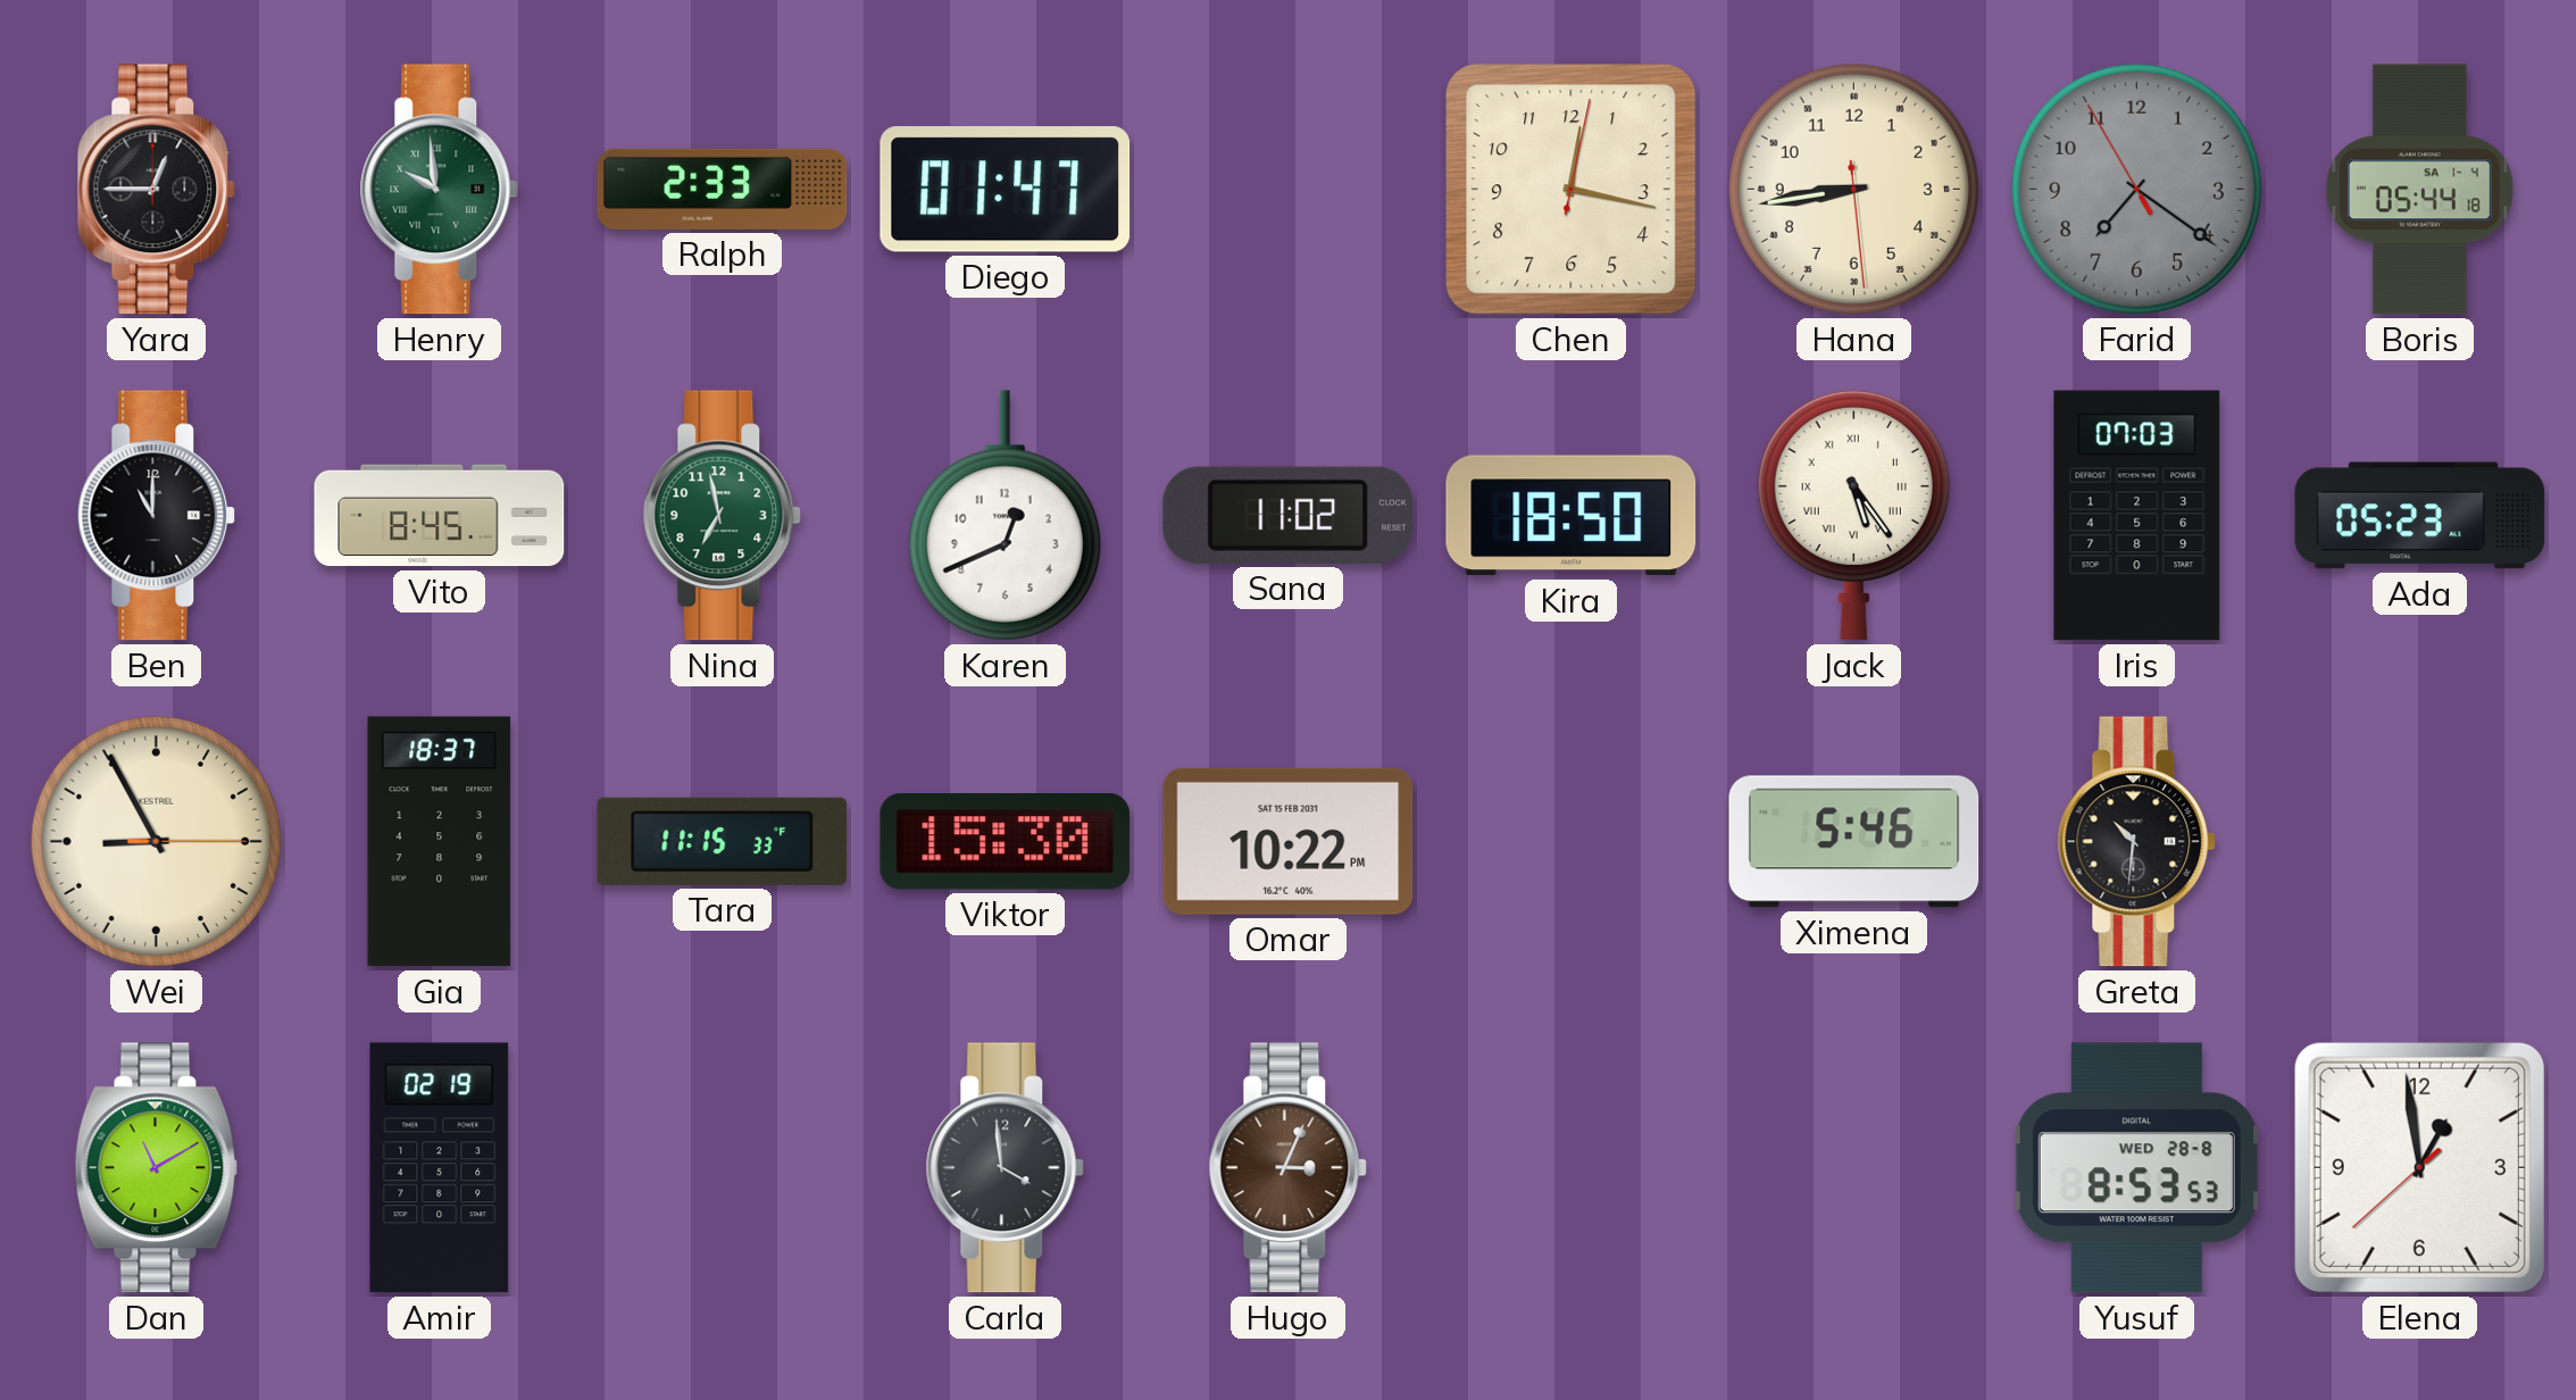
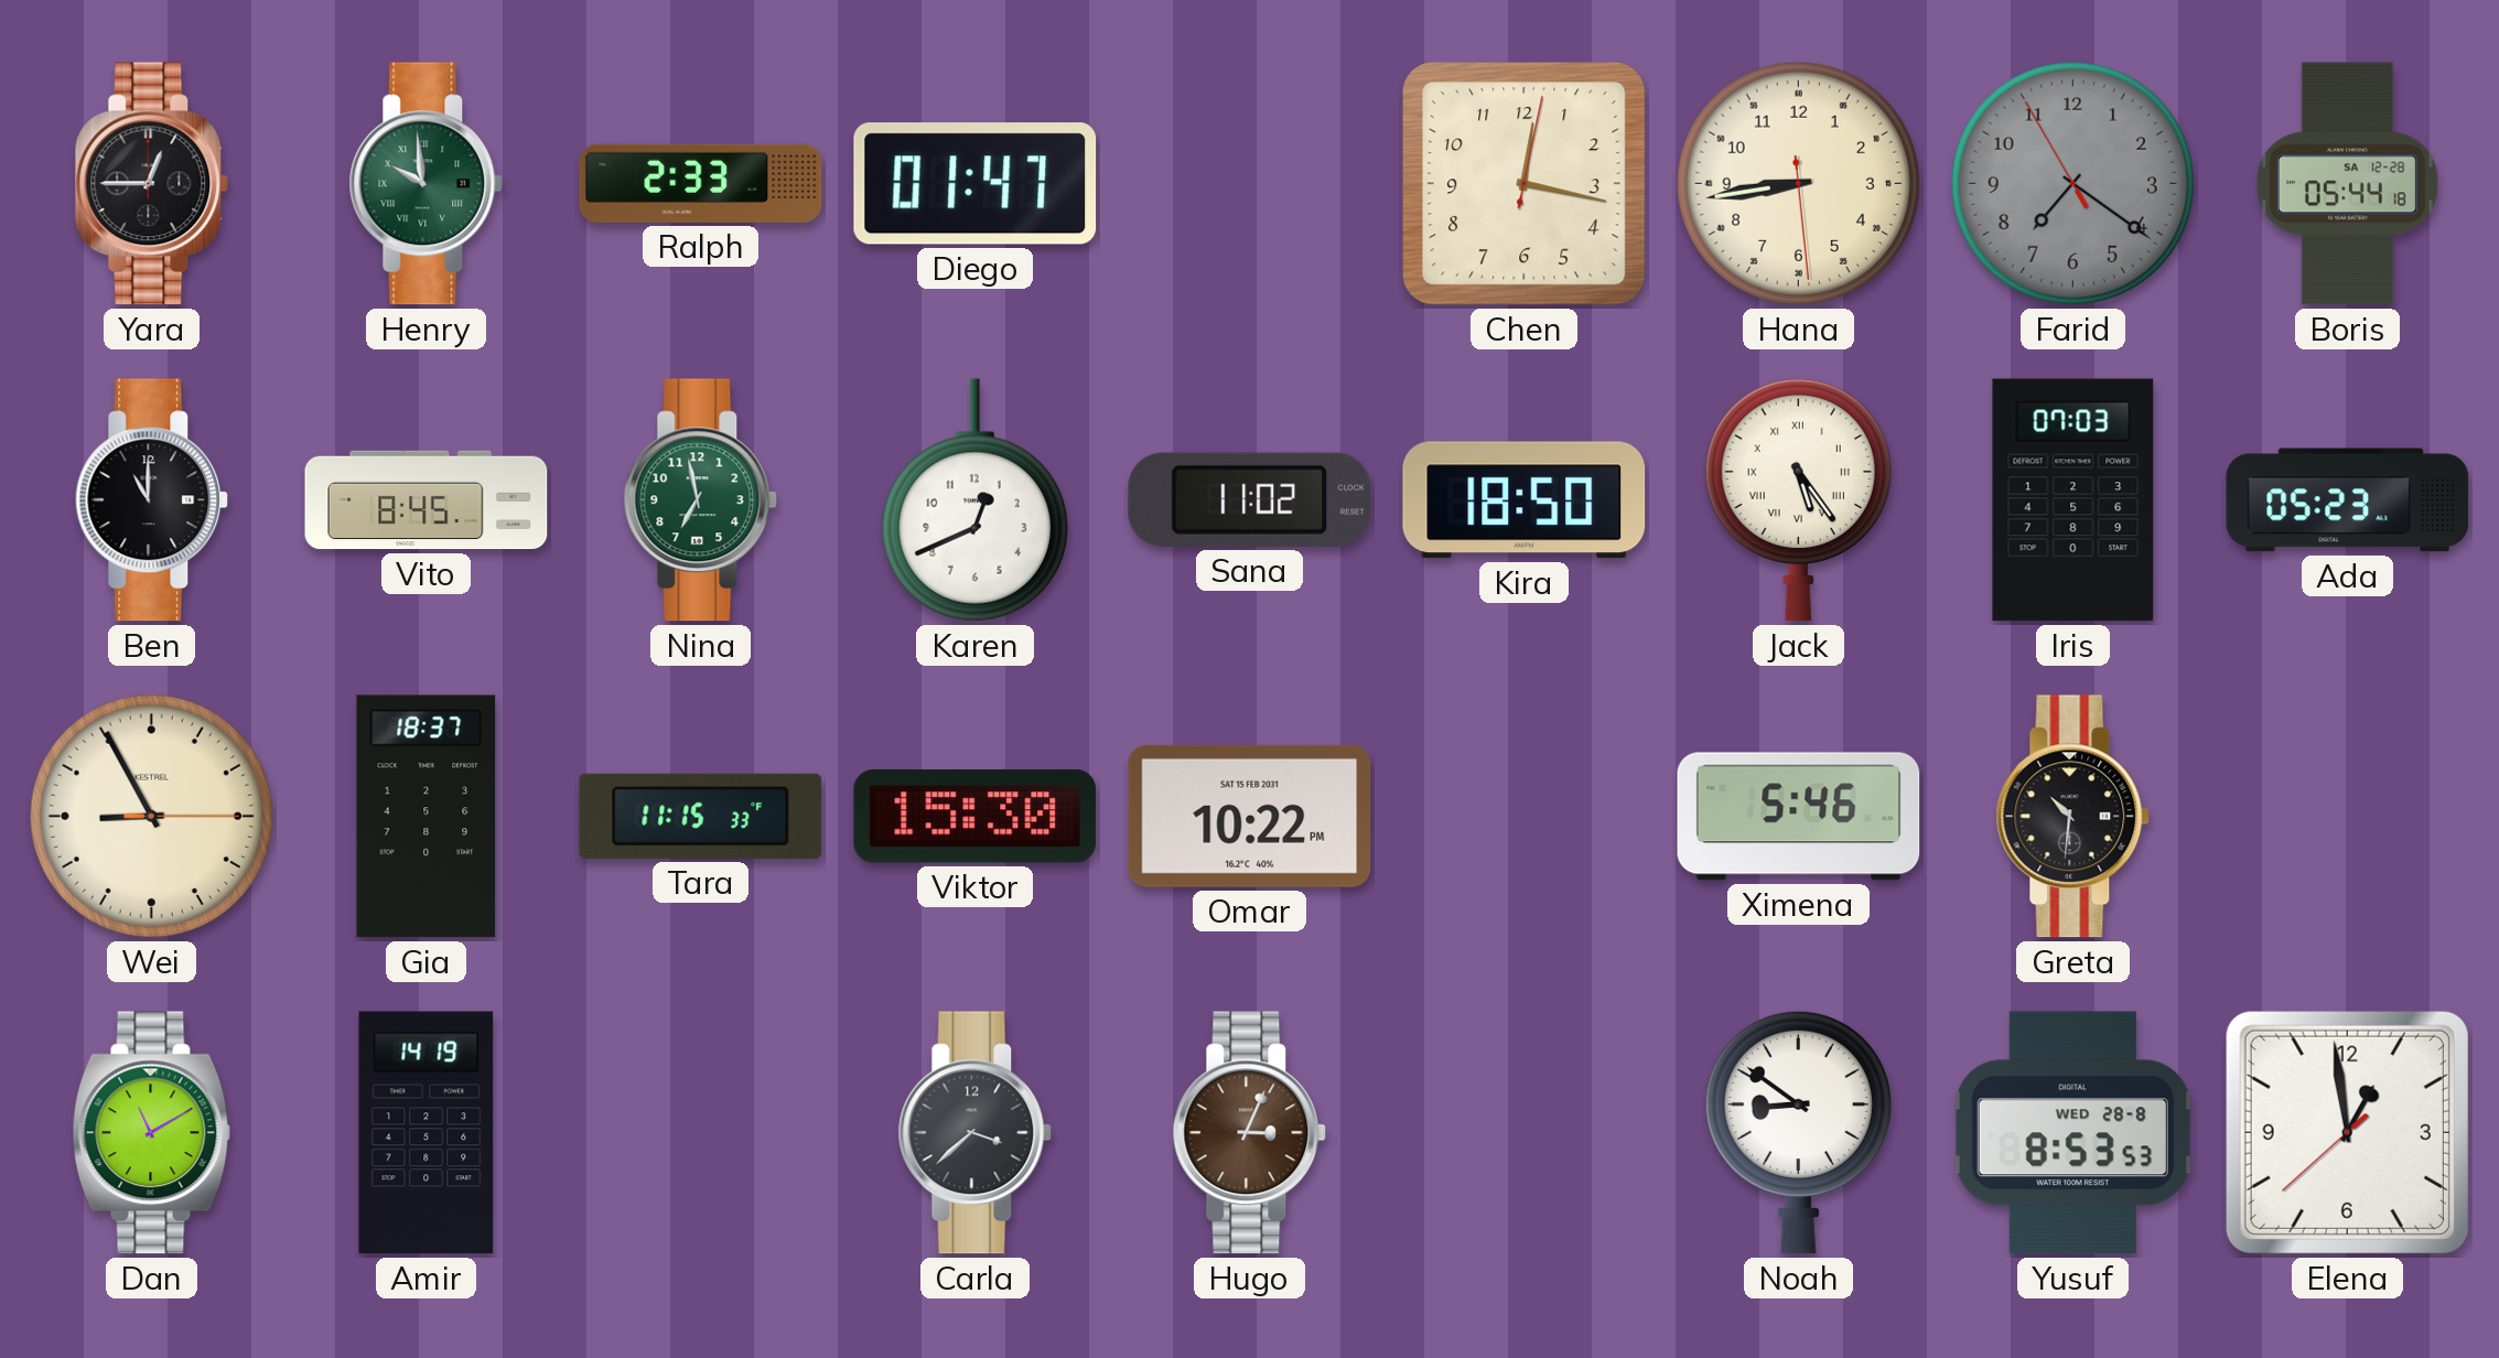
Boris date: SA 1-4 -> SA 12-28 (2347, 184)
Amir: 02:19 -> 14:19 (427, 1133)
Carla: 3:59 -> 3:38 (976, 1133)
Noah: none -> 8:51 (1798, 1132)
